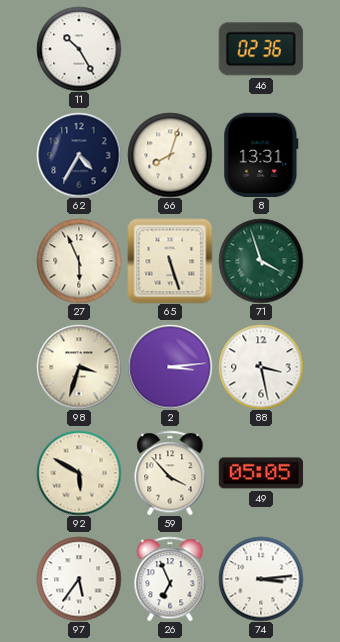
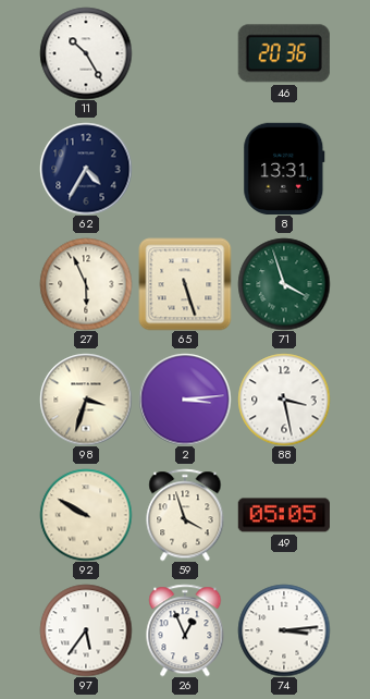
46: 02:36 -> 20:36 (284, 53)
66: 8:03 -> none (170, 155)
92: 5:50 -> 9:50 (86, 515)
59: 3:53 -> 3:57 (185, 515)
26: 6:56 -> 12:56 (185, 630)
